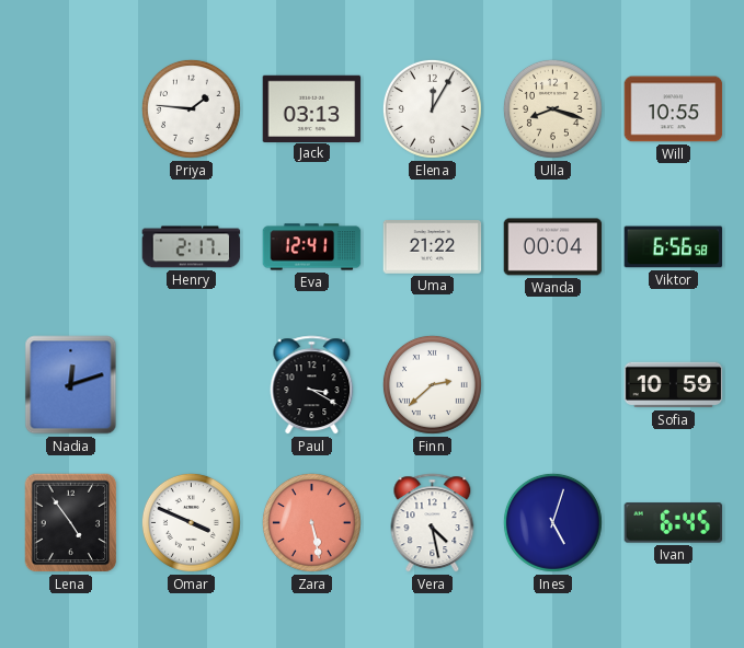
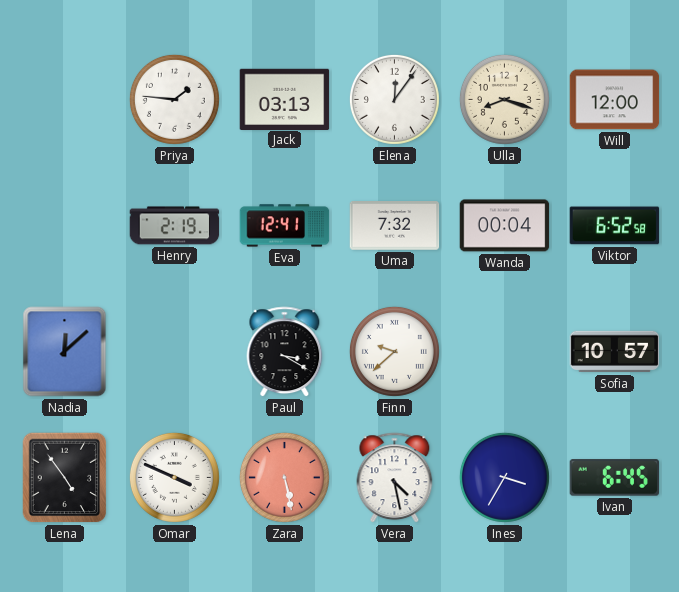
Elena: 12:05 -> 12:06 (394, 99)
Will: 10:55 -> 12:00 (615, 100)
Henry: 2:17 -> 2:19 (175, 226)
Uma: 21:22 -> 7:32 (395, 226)
Viktor: 6:56 -> 6:52 (615, 226)
Nadia: 12:12 -> 12:08 (65, 352)
Finn: 2:38 -> 9:38 (394, 351)
Sofia: 10:59 -> 10:57 (615, 352)
Ines: 5:03 -> 3:35 (504, 477)
